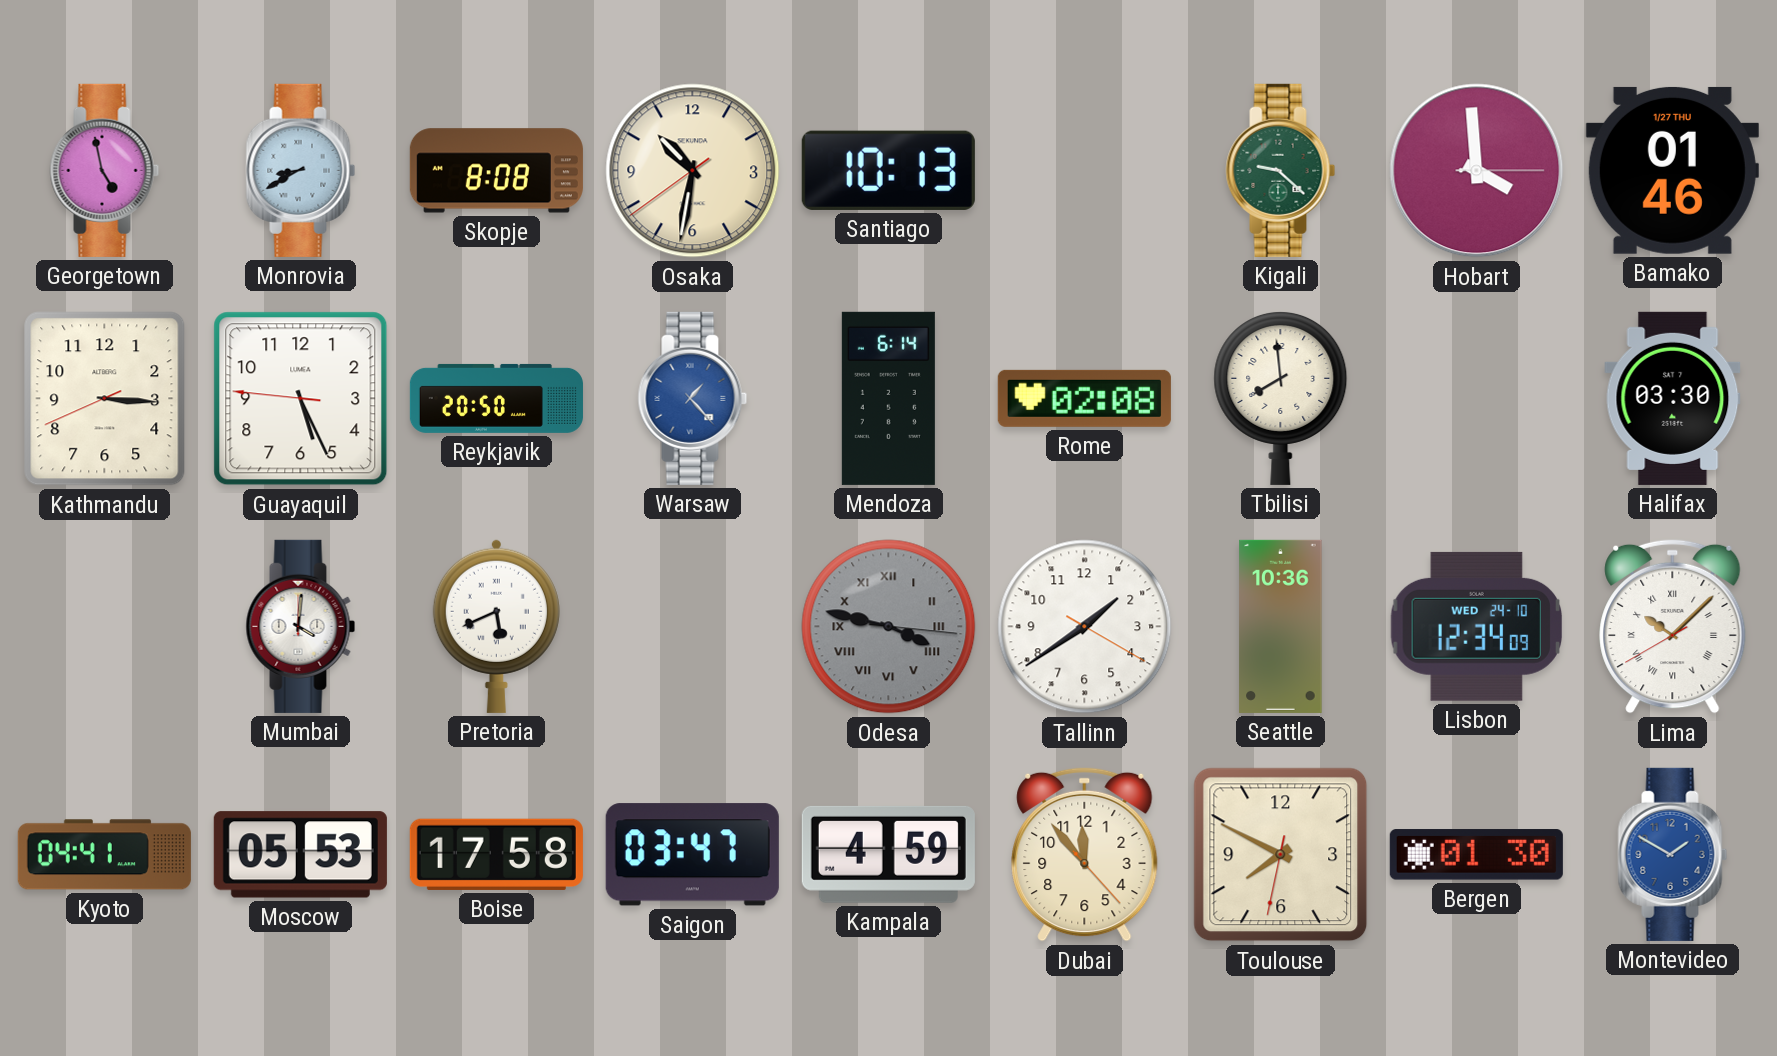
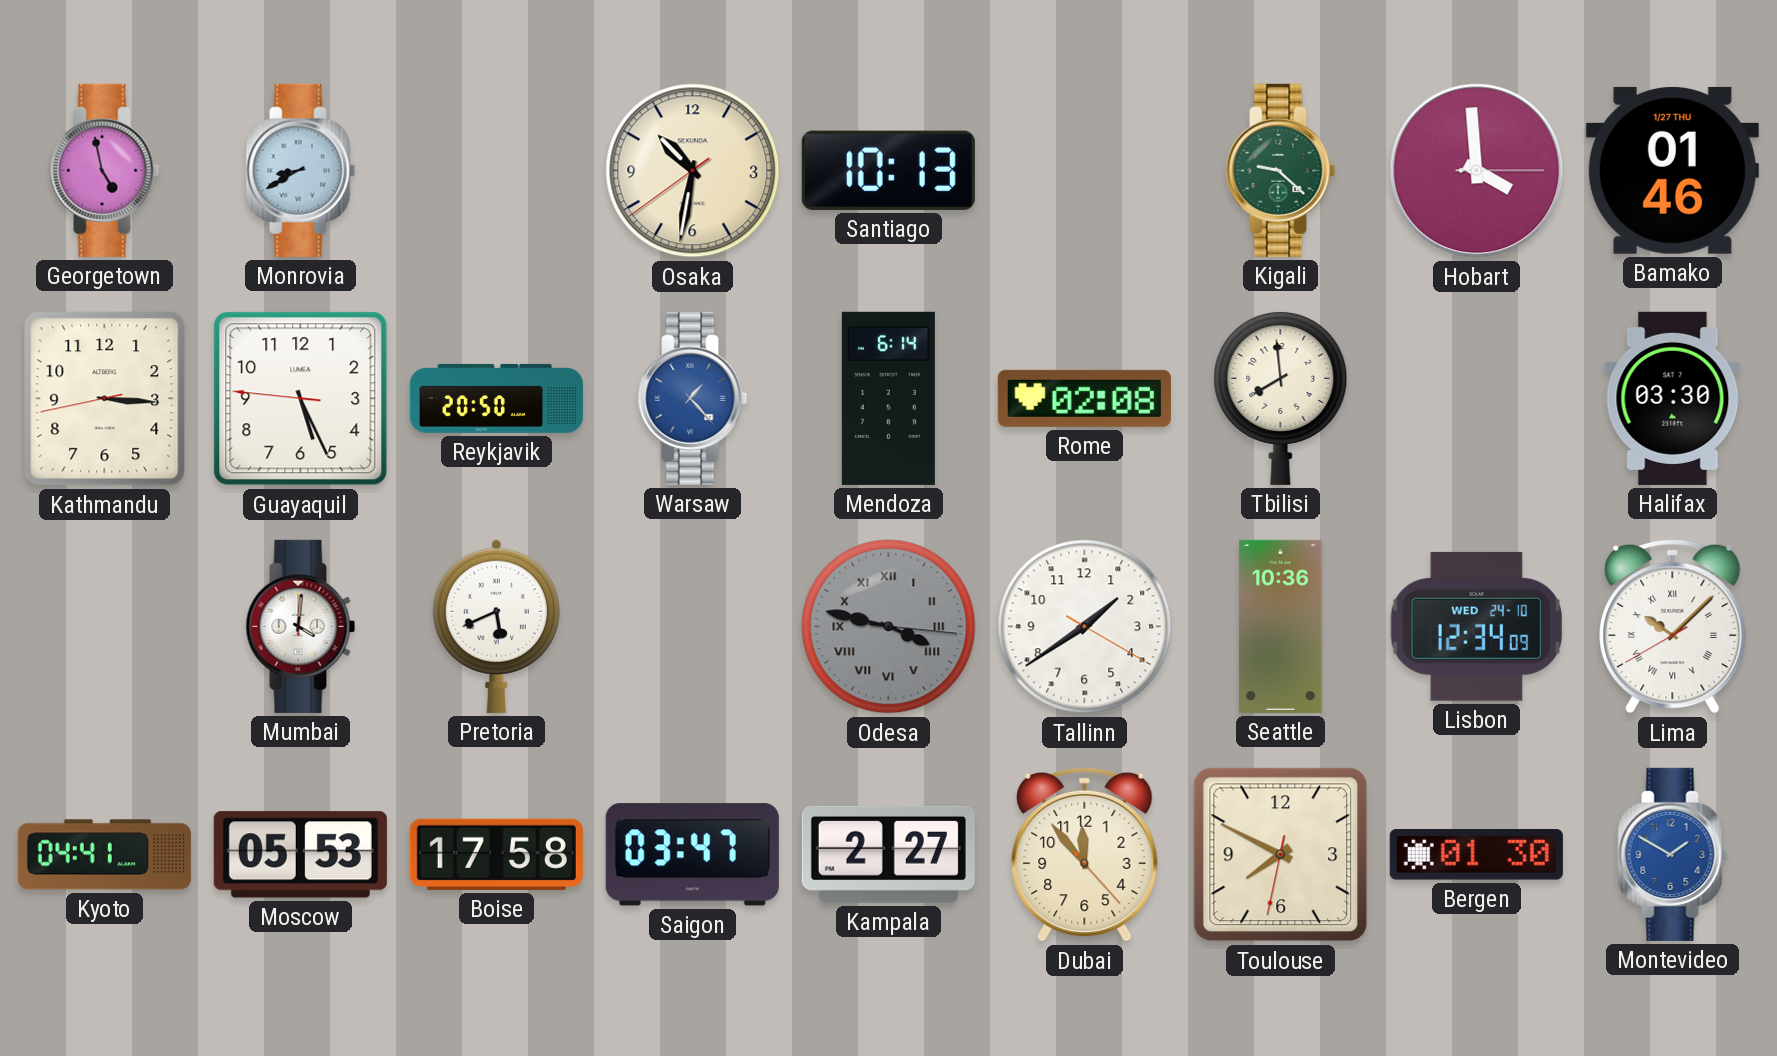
Skopje: 8:08 -> none (496, 171)
Kathmandu: 3:15:41 -> 3:15:43 (105, 399)
Kampala: 4:59 -> 2:27 (888, 854)
